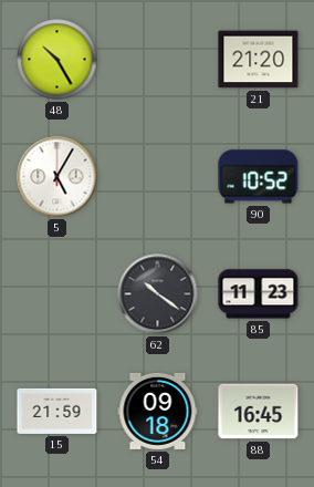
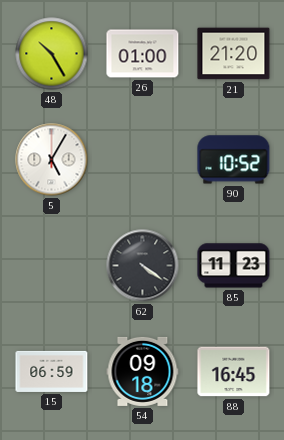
26: none -> 01:00 (143, 54)
62: 10:21 -> 4:21 (143, 266)
15: 21:59 -> 06:59 (52, 371)
